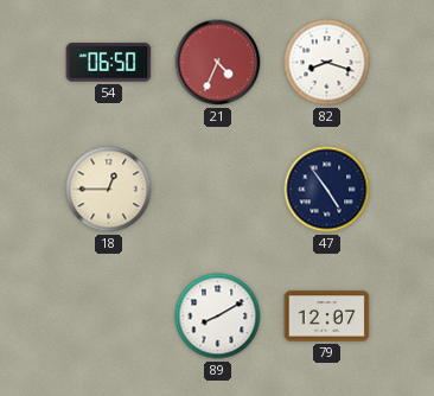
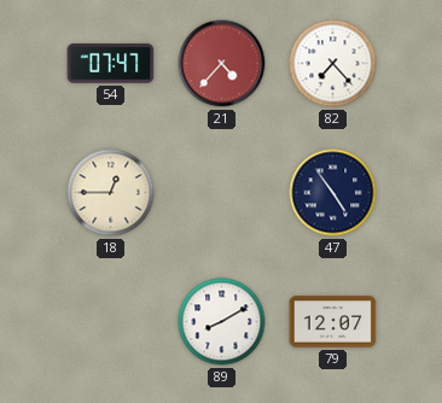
54: 06:50 -> 07:47 (111, 64)
21: 4:34 -> 4:37 (222, 64)
82: 8:18 -> 7:23 (333, 64)
